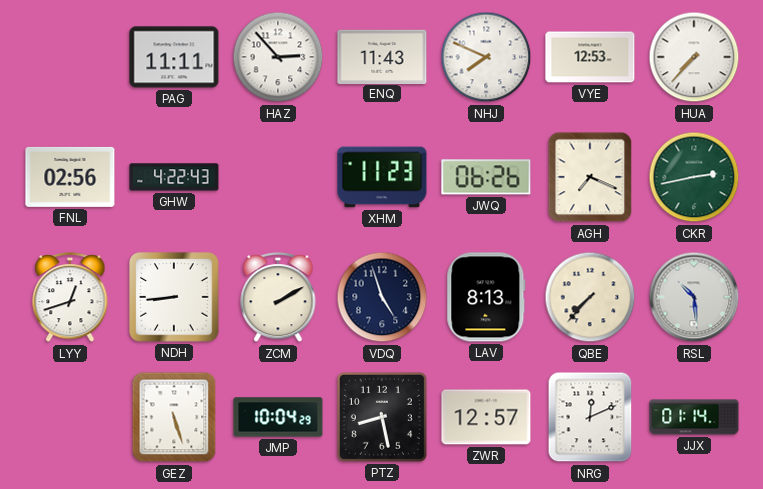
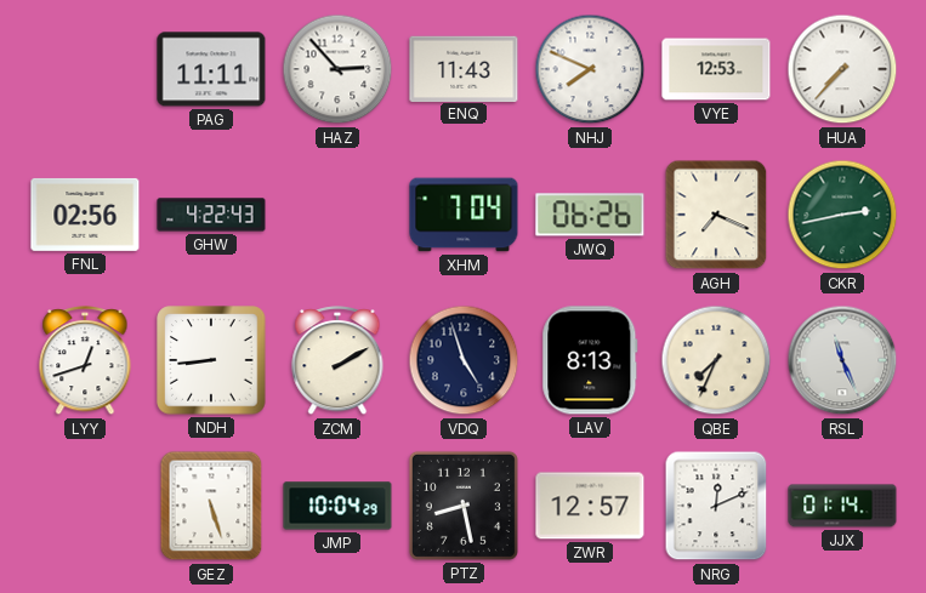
XHM: 11:23 -> 7:04 (464, 215)
QBE: 7:37 -> 7:34 (716, 360)
RSL: 10:29 -> 11:26 (842, 360)
